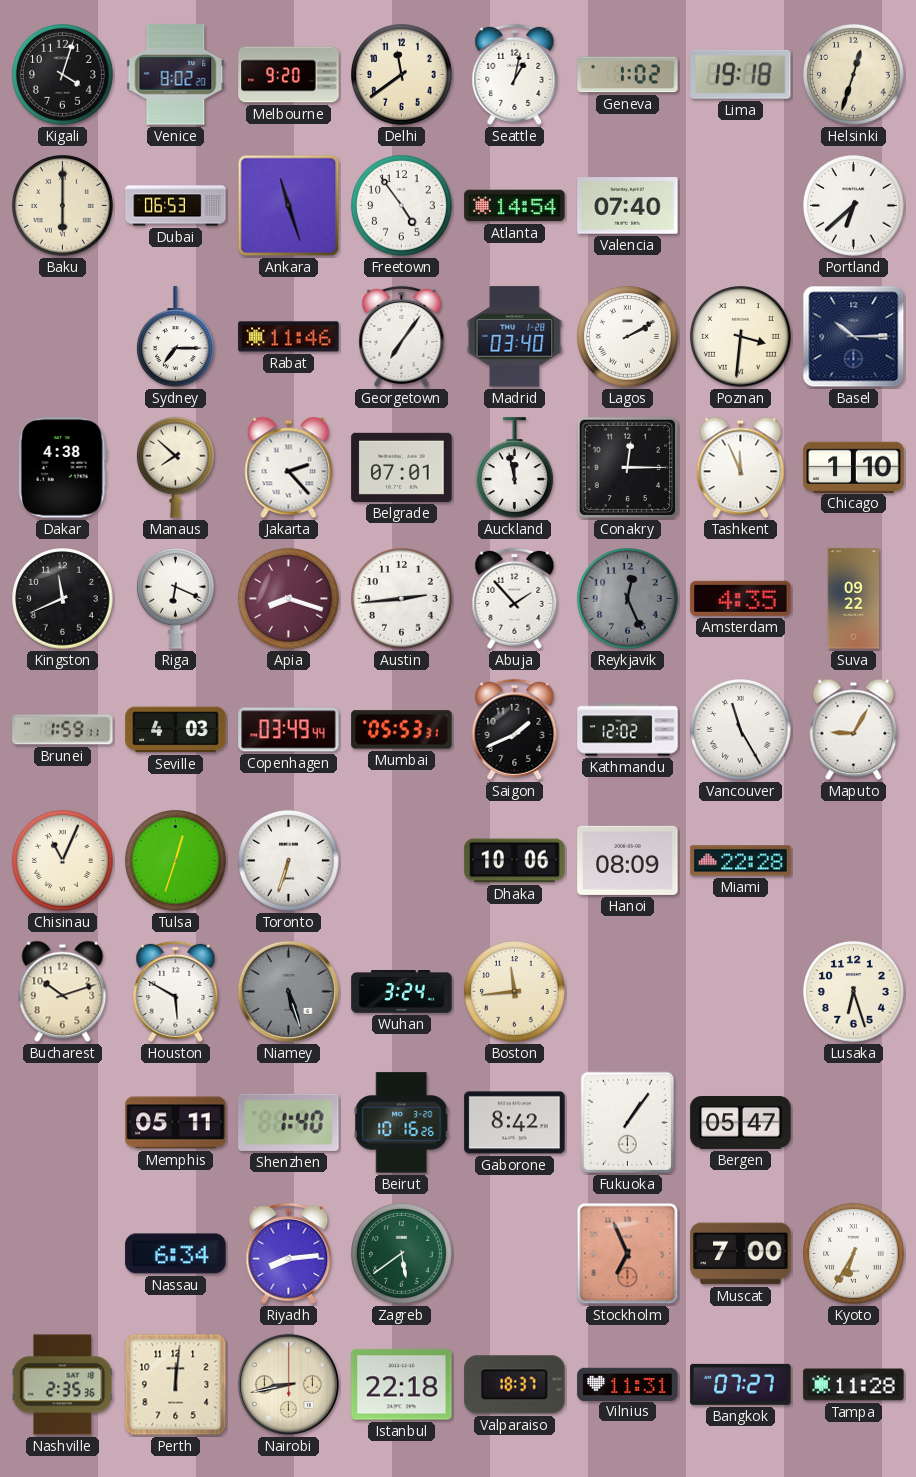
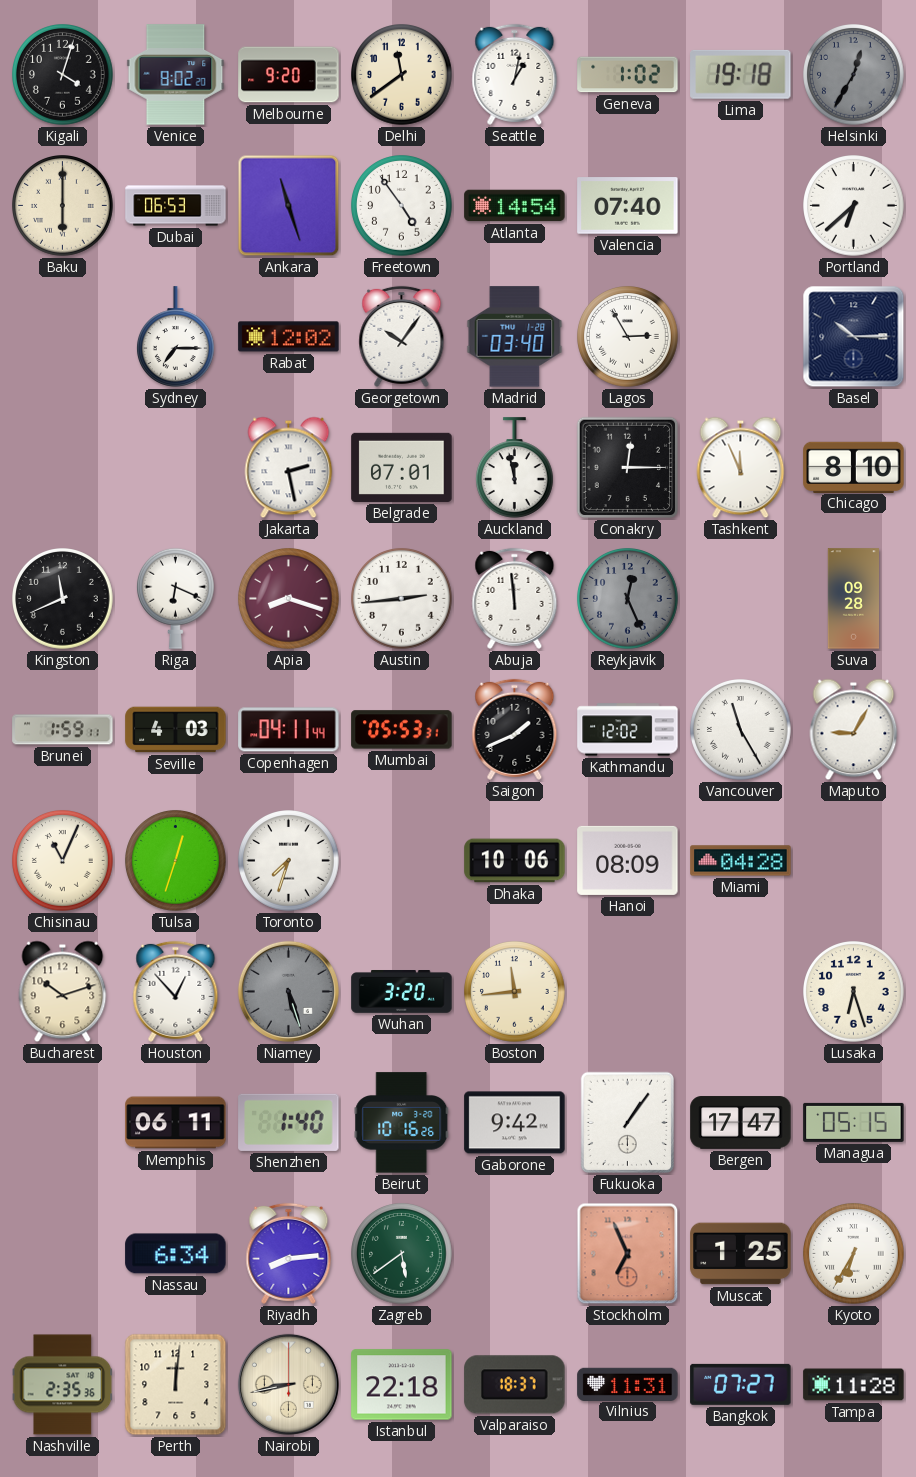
Helsinki: 12:33 -> 12:35 (854, 75)
Helsinki dial: cream -> grey (854, 75)
Rabat: 11:46 -> 12:02 (289, 337)
Georgetown: 7:06 -> 10:06 (402, 336)
Lagos: 2:10 -> 2:55 (628, 337)
Poznan: 3:31 -> none (741, 337)
Dakar: 4:38 -> none (62, 468)
Manaus: 7:52 -> none (176, 467)
Jakarta: 2:23 -> 2:28 (289, 468)
Chicago: 1:10 -> 8:10 (854, 467)
Abuja: 1:53 -> 11:59 (515, 598)
Amsterdam: 4:35 -> none (741, 598)
Suva: 09:22 -> 09:28 (853, 599)
Copenhagen: 03:49 -> 04:11 (289, 730)
Toronto: 6:33 -> 7:33 (289, 861)
Miami: 22:28 -> 04:28 (741, 861)
Houston: 5:50 -> 12:53 (176, 991)
Wuhan: 3:24 -> 3:20 (402, 992)
Memphis: 05:11 -> 06:11 (176, 1123)
Gaborone: 8:42 -> 9:42 (515, 1123)
Bergen: 05:47 -> 17:47 (741, 1123)
Managua: none -> 05:15 (854, 1122)
Muscat: 7:00 -> 1:25 (741, 1254)
